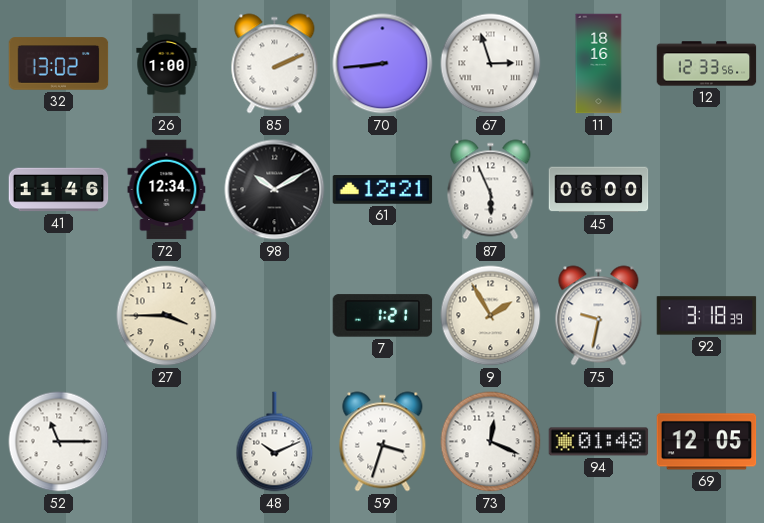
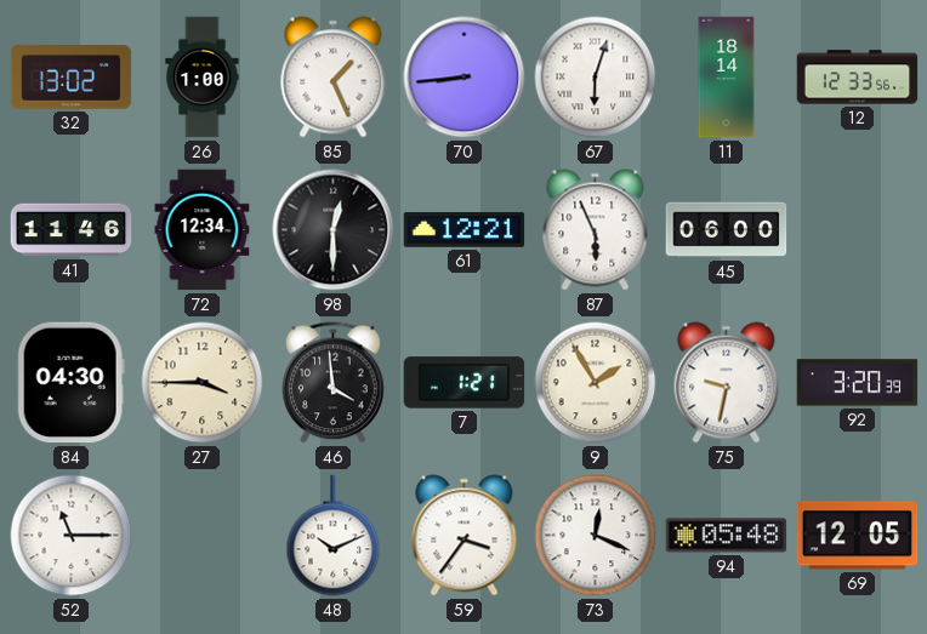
85: 2:11 -> 1:26 (334, 78)
67: 2:57 -> 6:03 (596, 78)
11: 18:16 -> 18:14 (727, 78)
98: 10:10 -> 12:30 (334, 230)
84: none -> 04:30 (70, 383)
46: none -> 3:59 (334, 383)
92: 3:18 -> 3:20 (858, 383)
59: 3:33 -> 3:36 (465, 536)
94: 01:48 -> 05:48 (727, 536)
